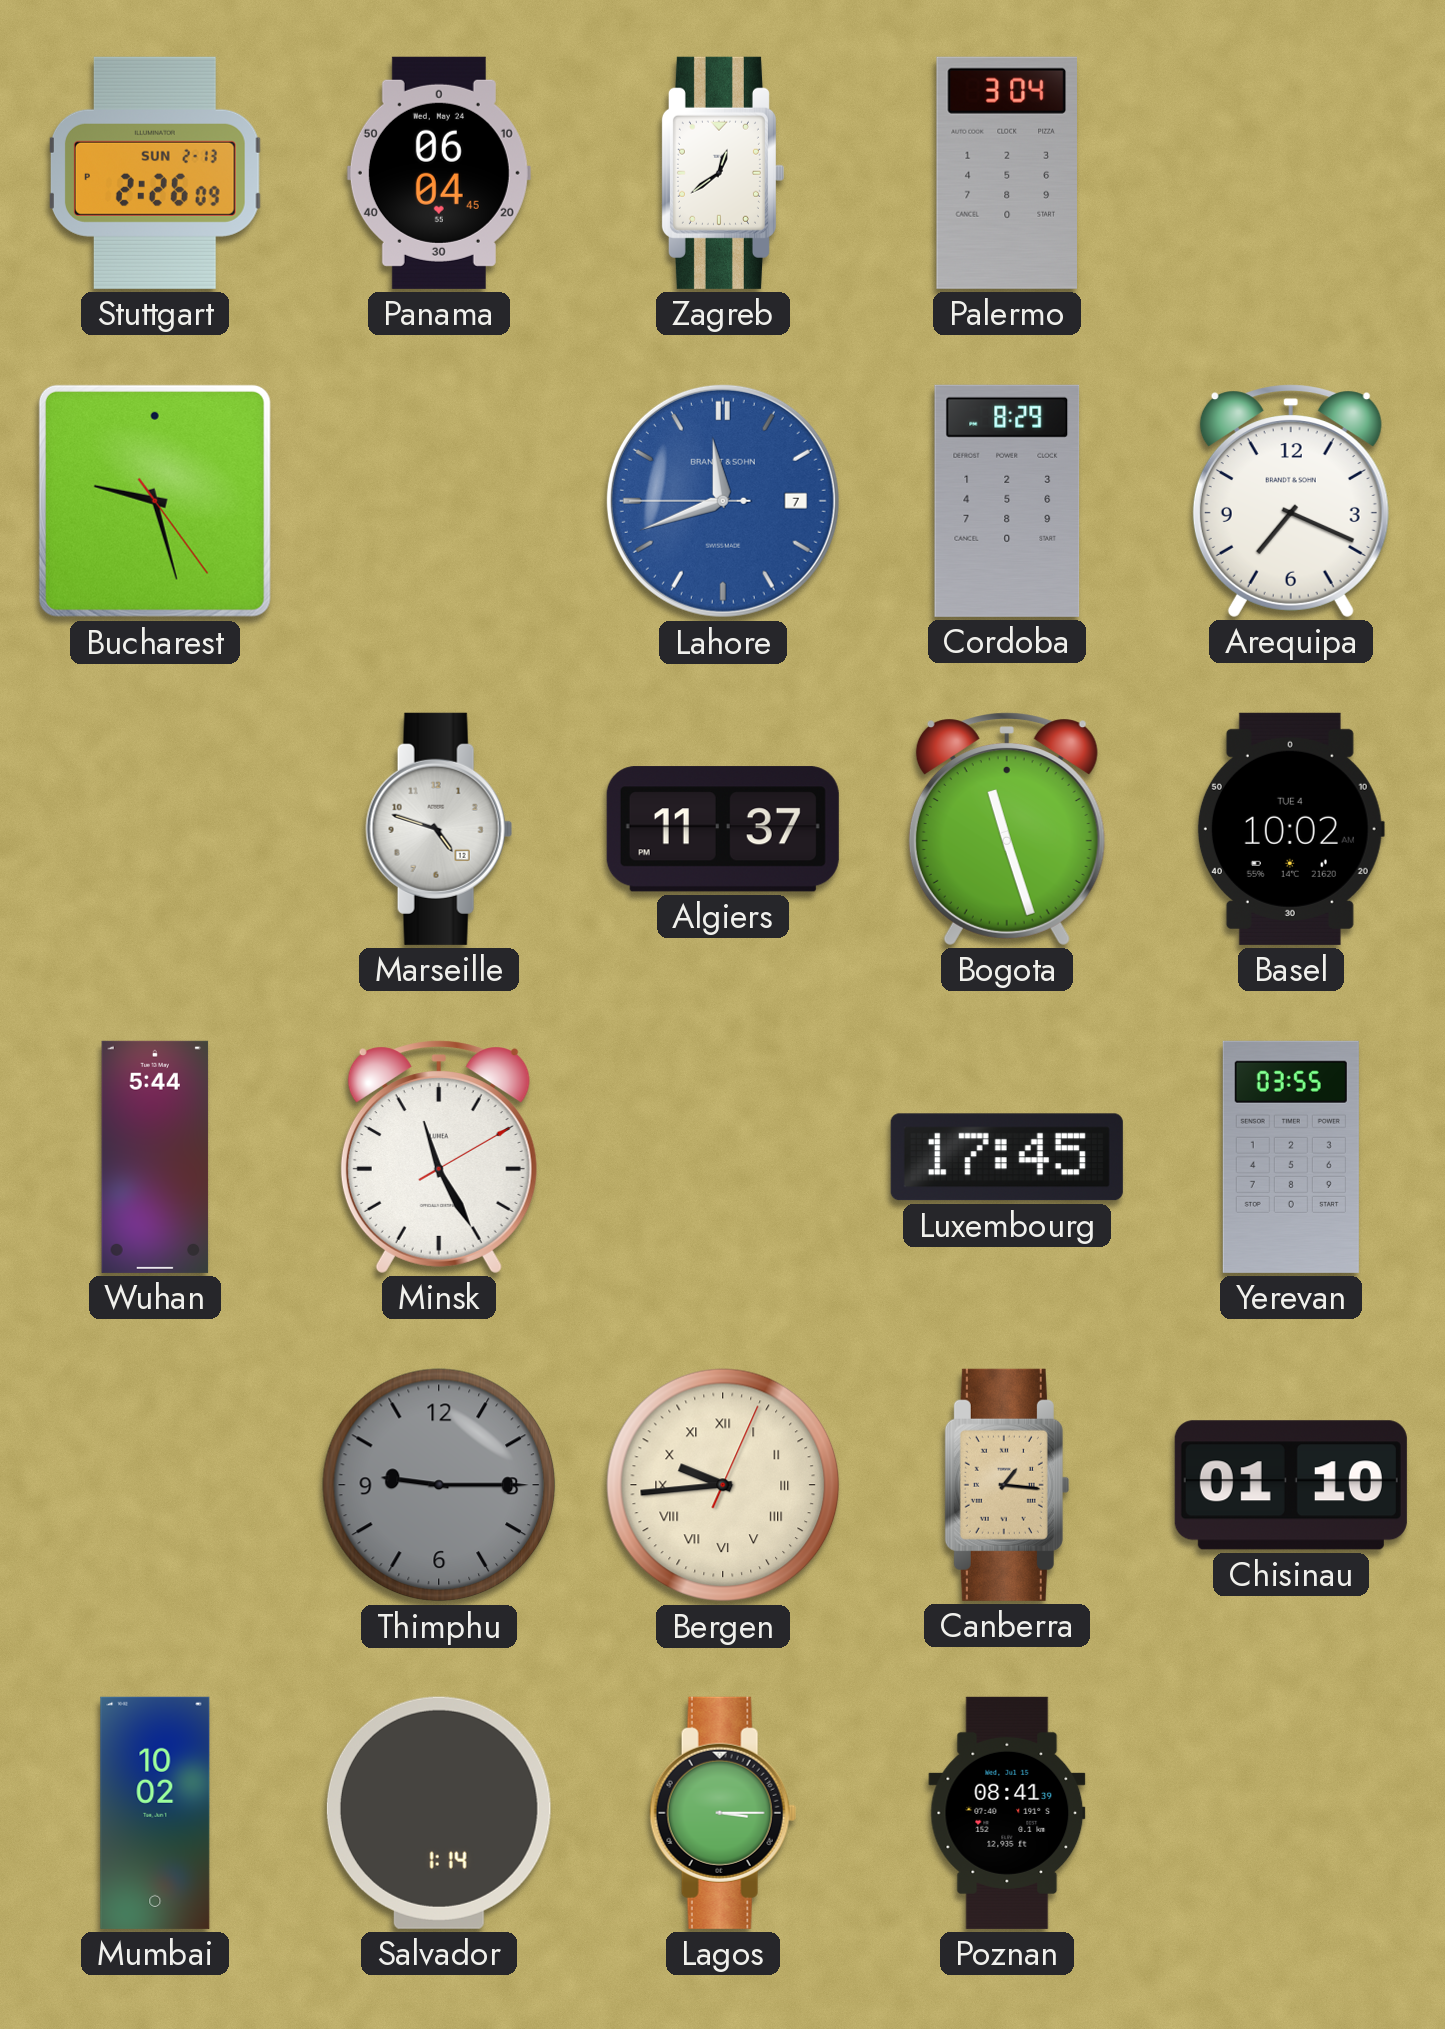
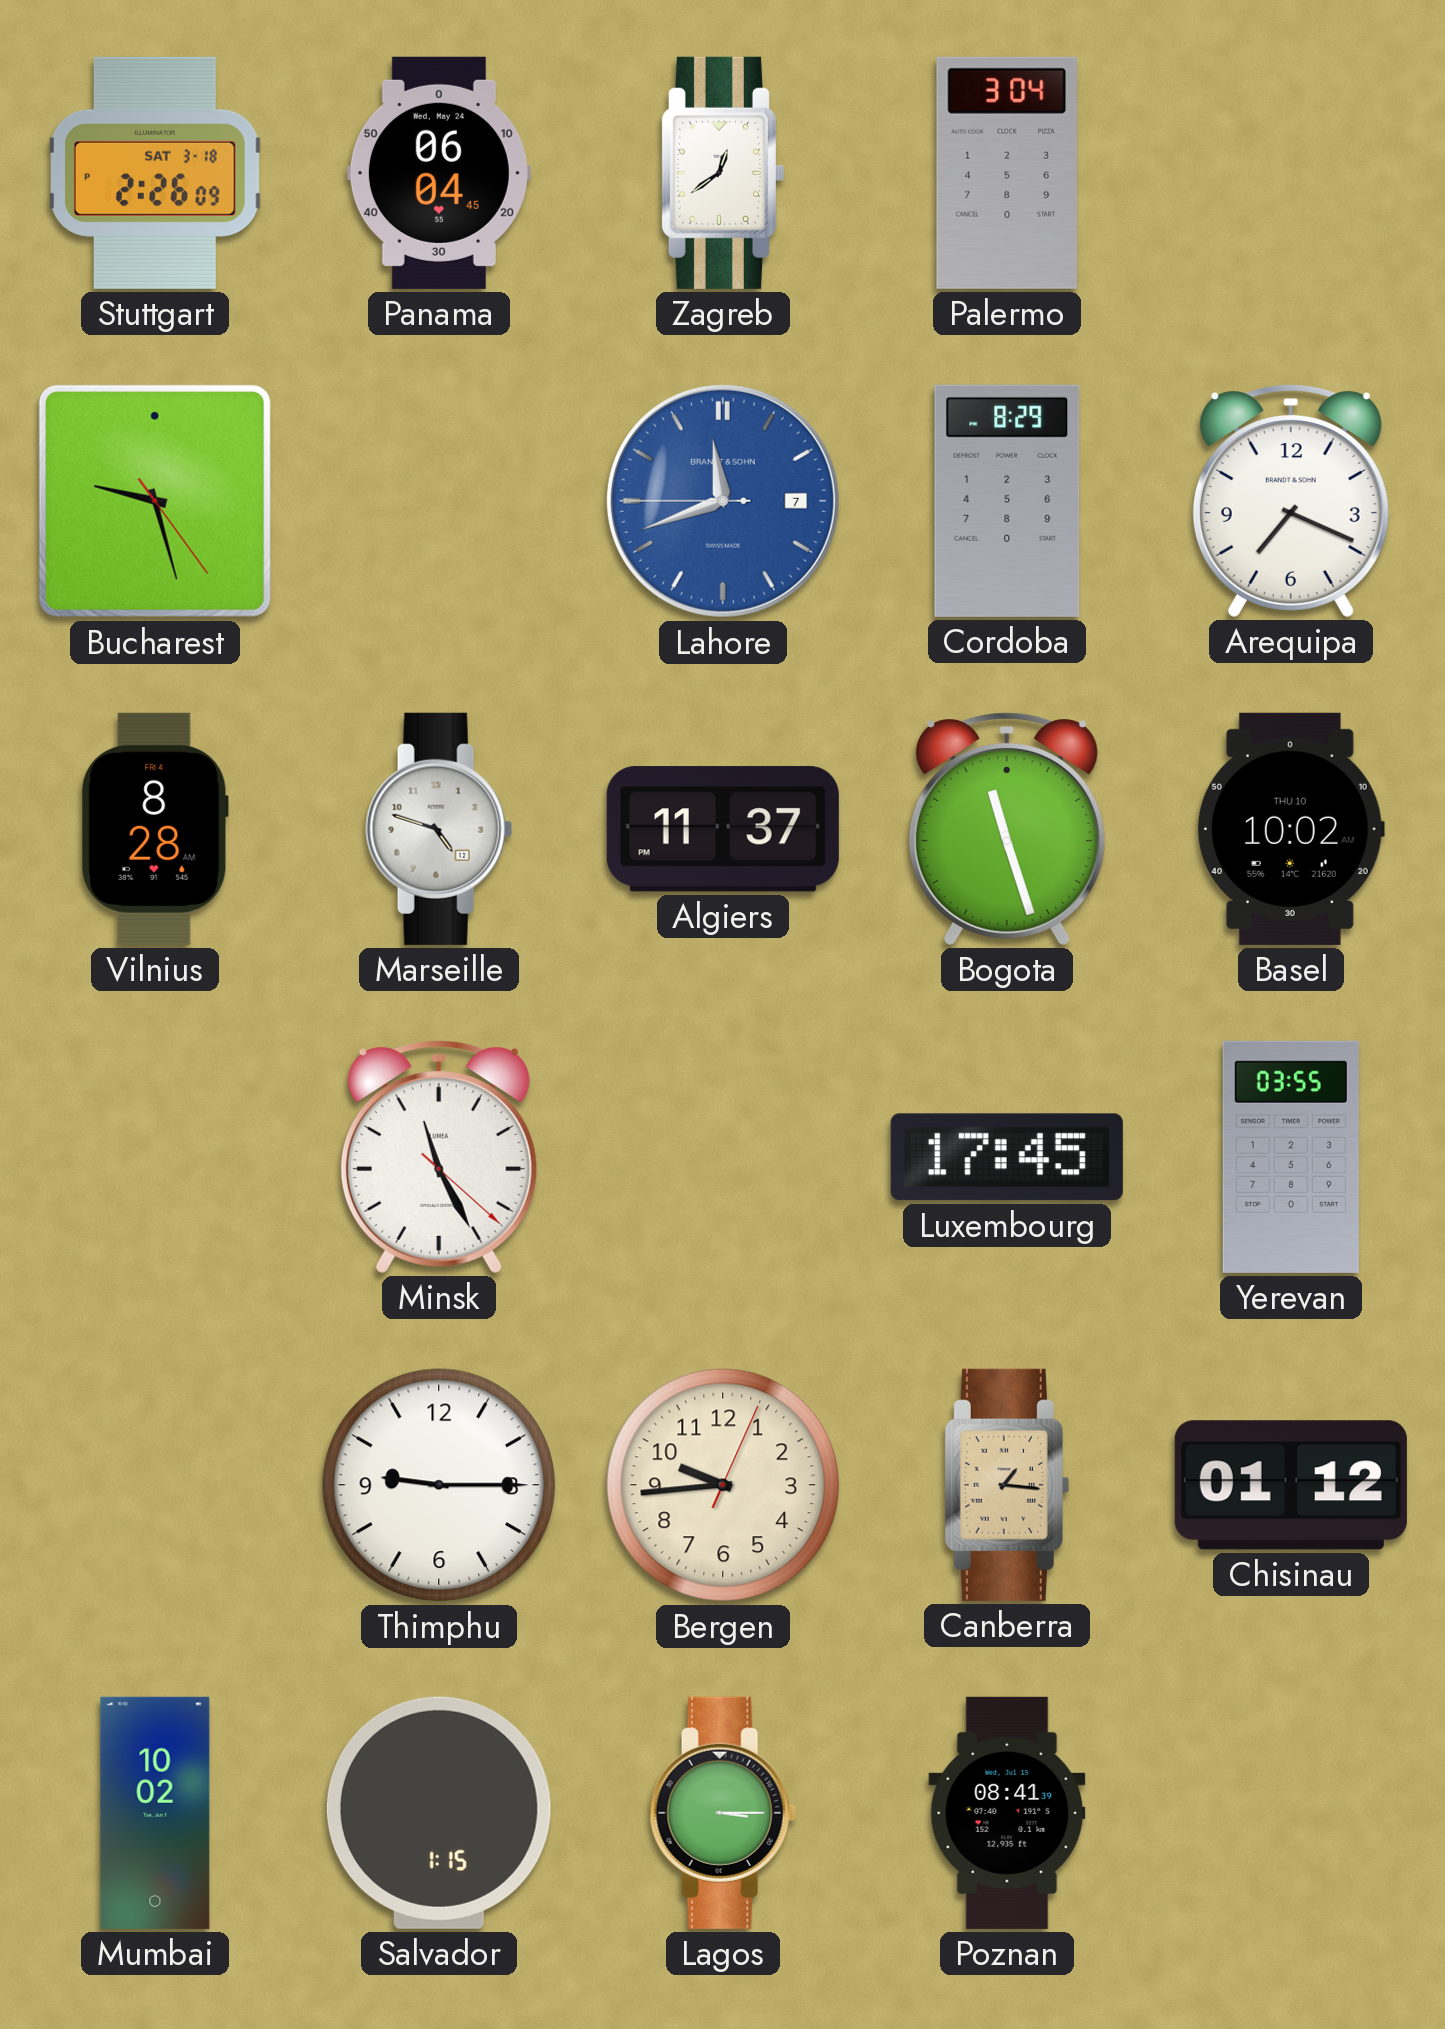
Stuttgart date: SUN 2-13 -> SAT 3-18 (155, 173)
Vilnius: none -> 8:28 (155, 829)
Basel date: TUE 4 -> THU 10 (1291, 829)
Wuhan: 5:44 -> none (155, 1157)
Minsk: 11:25:10 -> 11:25:22 (439, 1157)
Thimphu dial: grey -> white (439, 1485)
Bergen numerals: Roman -> Arabic (723, 1485)
Chisinau: 01:10 -> 01:12 (1291, 1485)
Salvador: 1:14 -> 1:15 (439, 1813)
